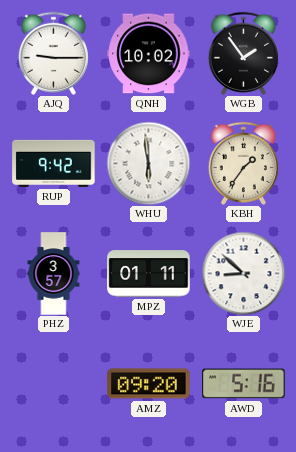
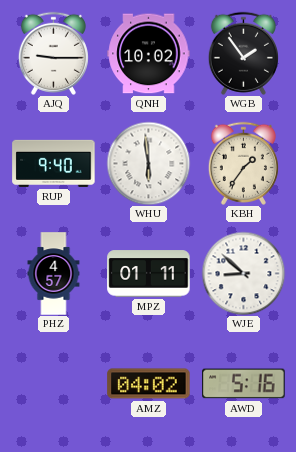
RUP: 9:42 -> 9:40 (54, 163)
PHZ: 3:57 -> 4:57 (54, 274)
AMZ: 09:20 -> 04:02 (149, 384)
